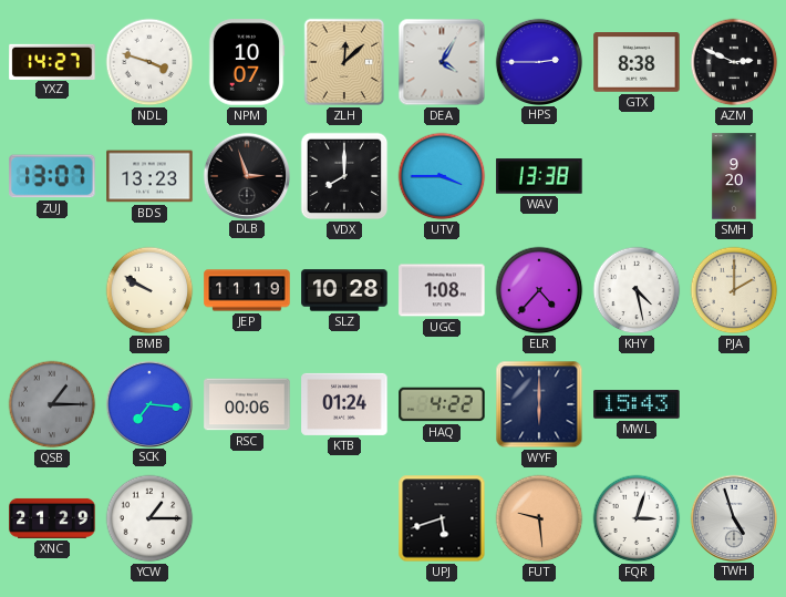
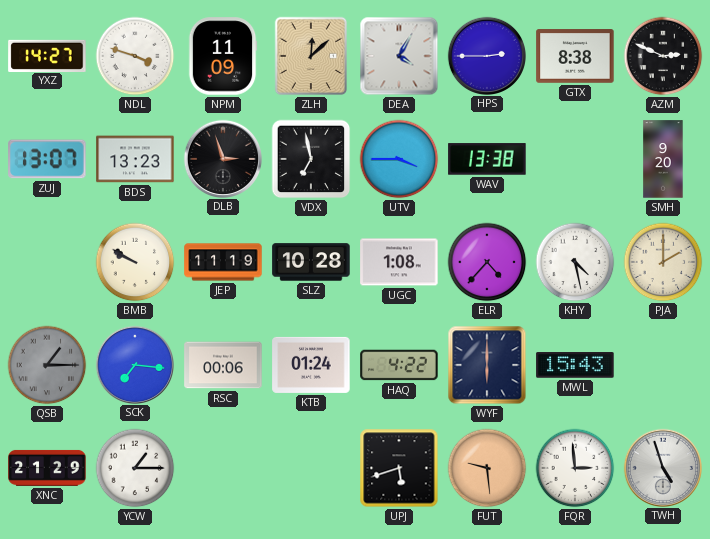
NPM: 10:07 -> 11:09 (223, 56)
VDX: 8:00 -> 6:58 (311, 159)
FQR: 3:03 -> 2:59 (575, 468)
